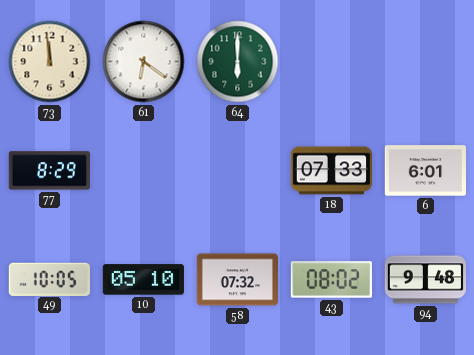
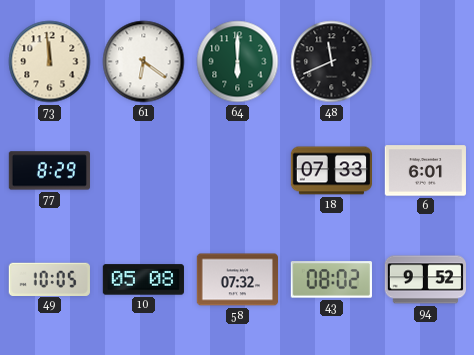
48: none -> 11:41 (332, 62)
10: 05:10 -> 05:08 (143, 280)
94: 9:48 -> 9:52 (425, 280)
